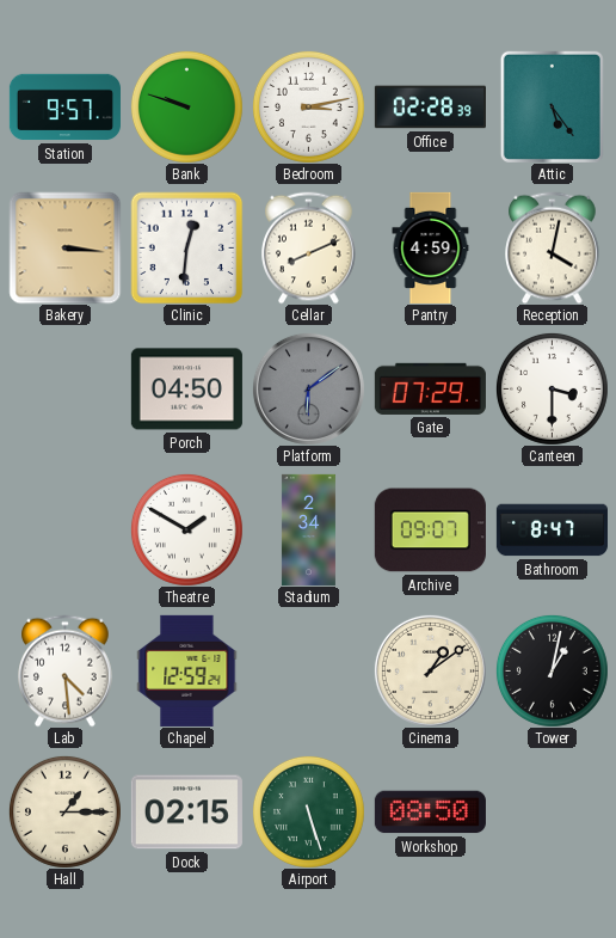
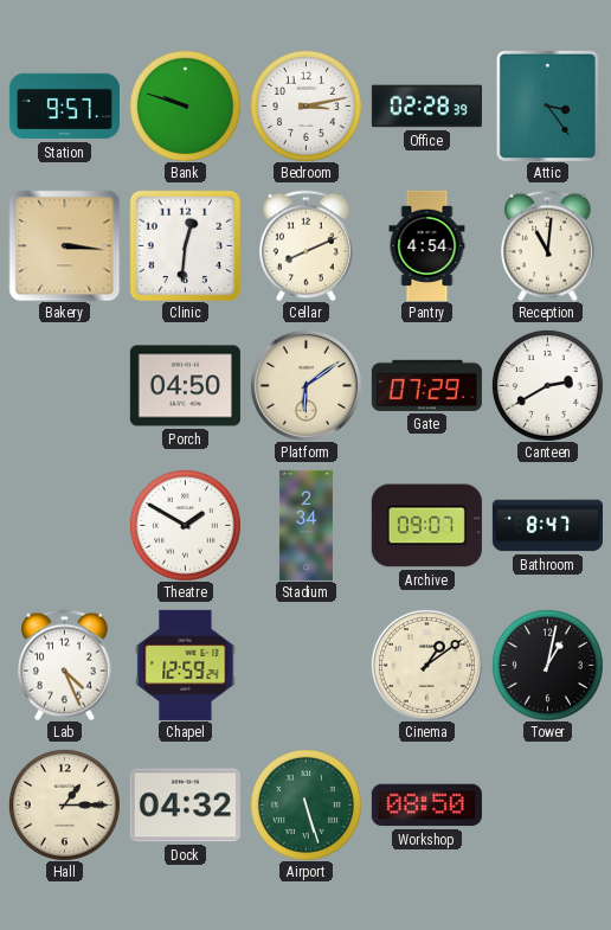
Attic: 5:24 -> 3:24 (547, 105)
Pantry: 4:59 -> 4:54 (427, 245)
Reception: 4:02 -> 11:01 (548, 245)
Platform dial: grey -> cream (305, 385)
Canteen: 3:30 -> 2:40 (547, 385)
Lab: 4:29 -> 4:26 (65, 665)
Dock: 02:15 -> 04:32 (185, 806)
